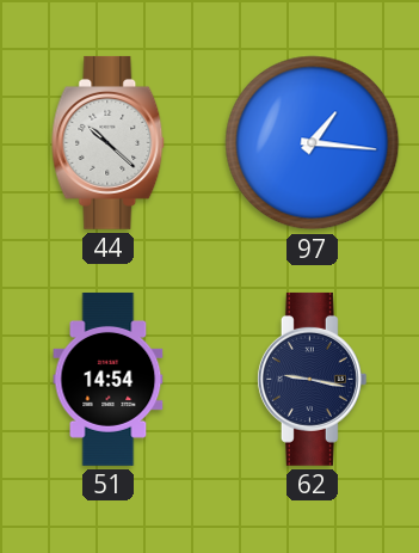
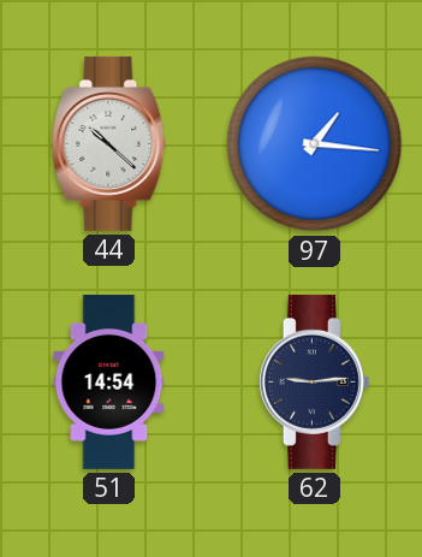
62: 9:17 -> 9:14 (314, 381)
